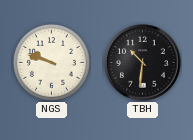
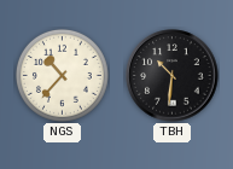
NGS: 9:48 -> 10:37 (62, 75)
